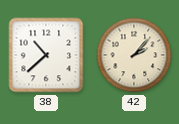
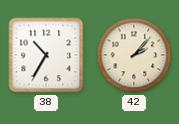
38: 10:38 -> 10:35 (46, 55)
